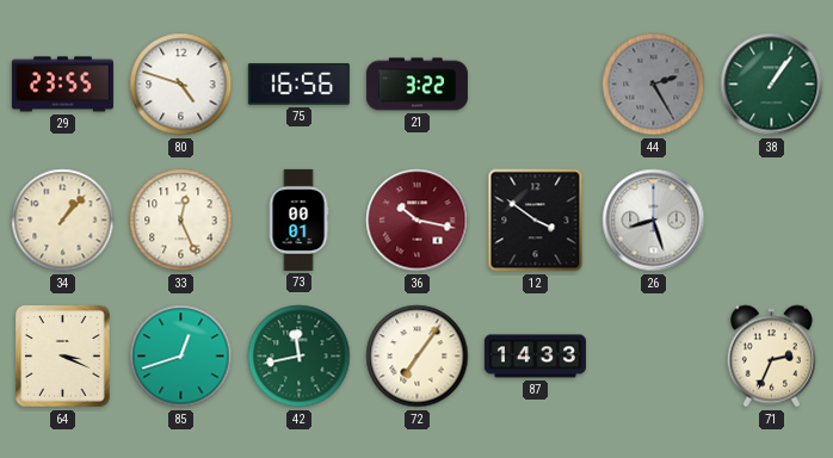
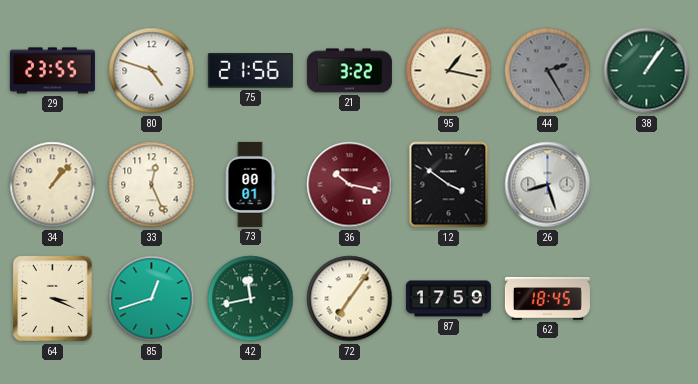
75: 16:56 -> 21:56 (250, 71)
95: none -> 1:17 (449, 71)
87: 14:33 -> 17:59 (448, 299)
62: none -> 18:45 (547, 299)
71: 2:34 -> none (771, 357)
